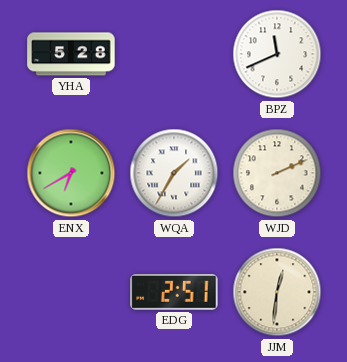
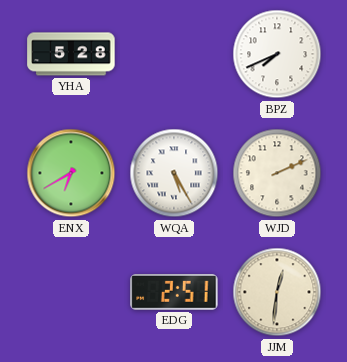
BPZ: 11:41 -> 7:41 (277, 54)
WQA: 1:35 -> 5:25 (174, 173)
